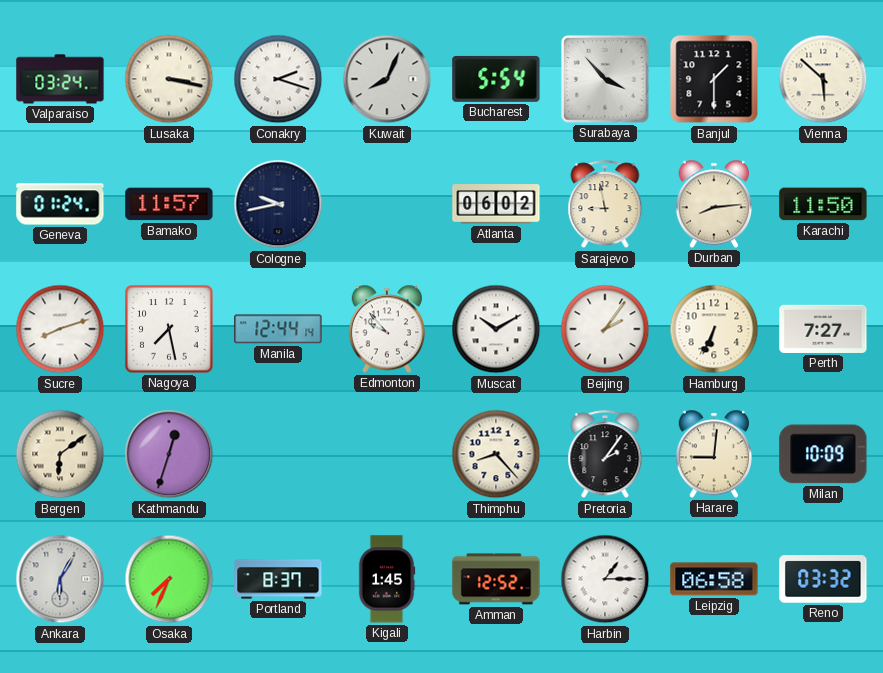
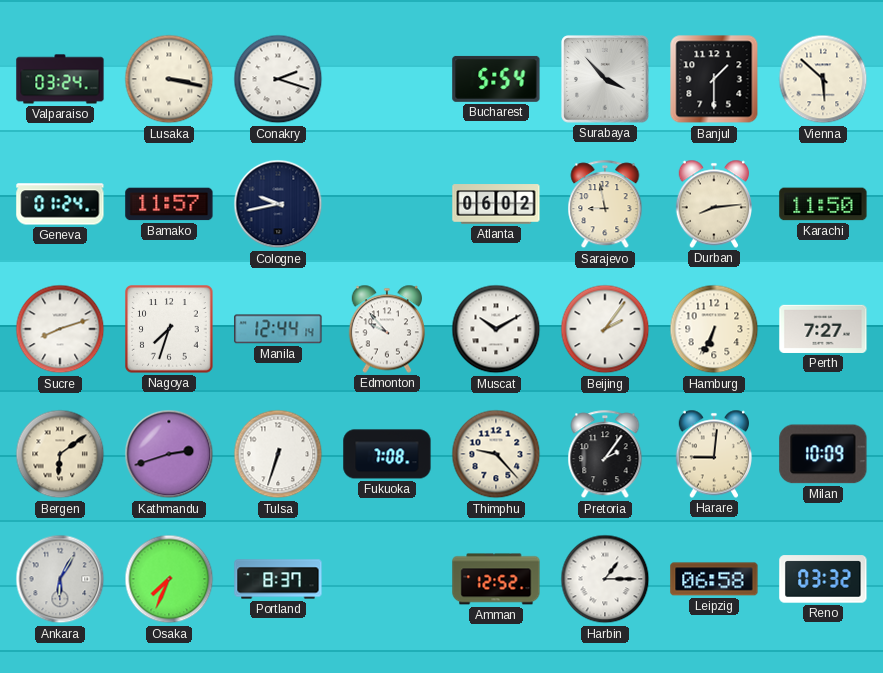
Kuwait: 8:04 -> none (387, 79)
Nagoya: 7:28 -> 7:33 (170, 330)
Kathmandu: 12:33 -> 2:42 (169, 454)
Tulsa: none -> 6:33 (278, 454)
Fukuoka: none -> 7:08 (387, 454)
Thimphu: 8:23 -> 9:23 (496, 454)
Kigali: 1:45 -> none (387, 579)
